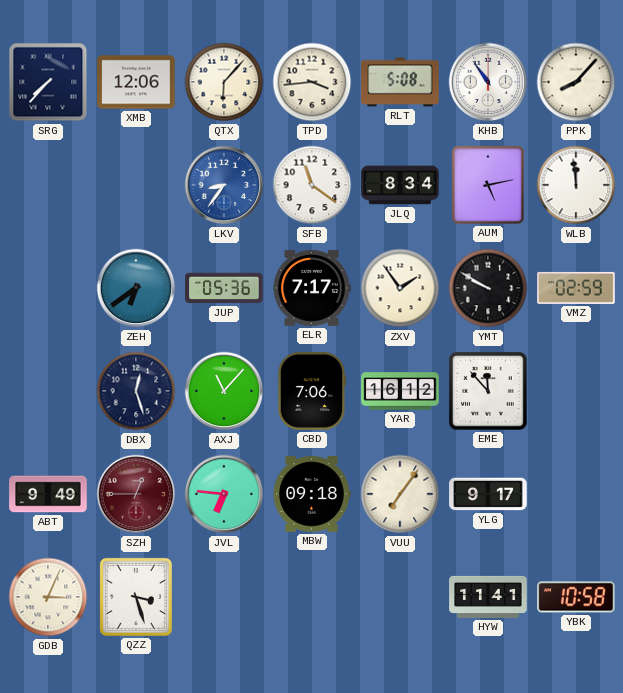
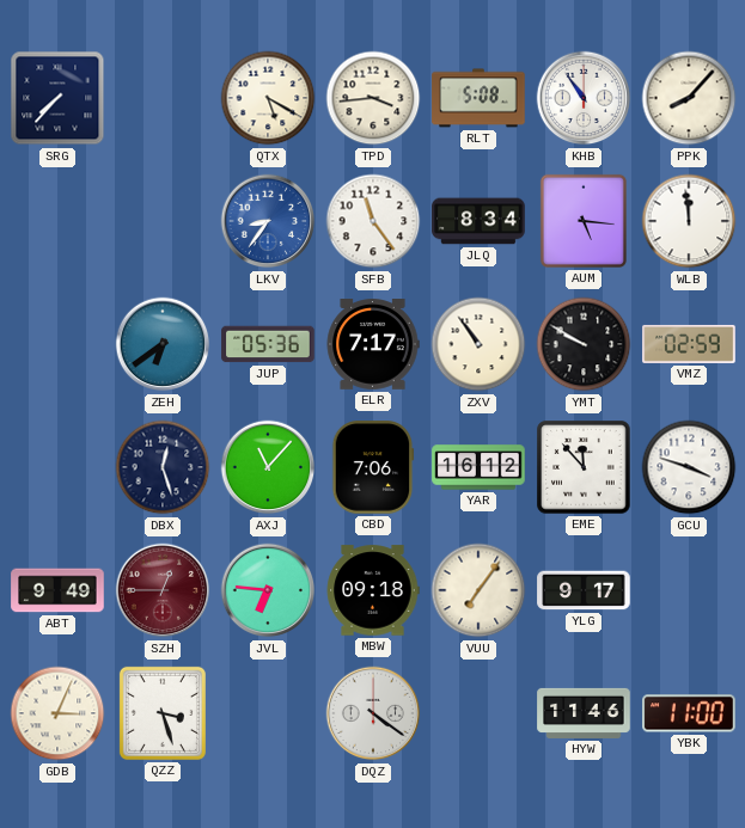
XMB: 12:06 -> none (136, 82)
QTX: 6:07 -> 5:20 (268, 98)
SFB: 11:21 -> 11:24 (373, 221)
AUM: 5:13 -> 5:16 (584, 221)
ZXV: 1:54 -> 10:54 (478, 344)
GCU: none -> 3:48 (689, 467)
DQZ: none -> 4:21 (373, 713)
HYW: 11:41 -> 11:46 (584, 713)
YBK: 10:58 -> 11:00 (689, 713)
